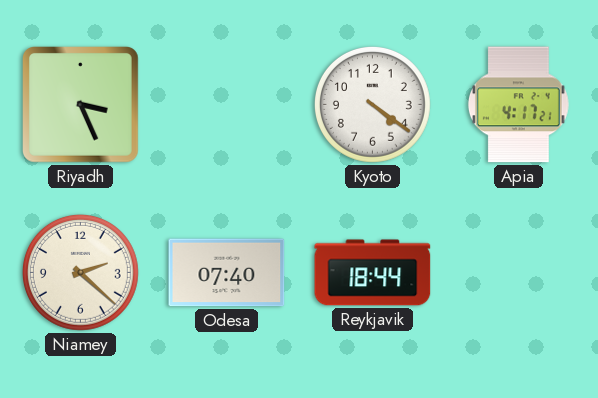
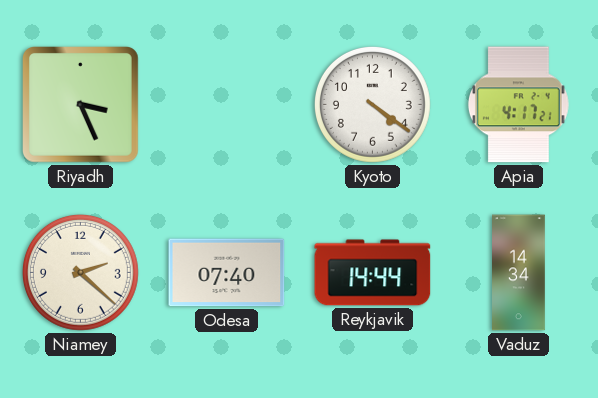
Reykjavik: 18:44 -> 14:44 (373, 273)
Vaduz: none -> 14:34 (519, 273)
